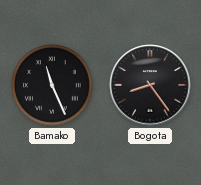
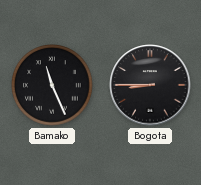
Bogota: 8:24 -> 8:45 (150, 85)
